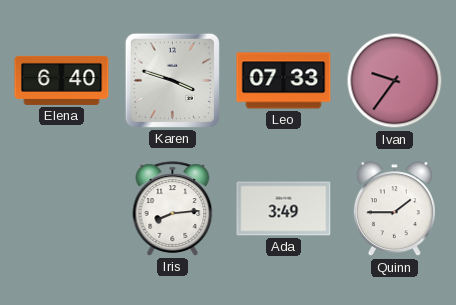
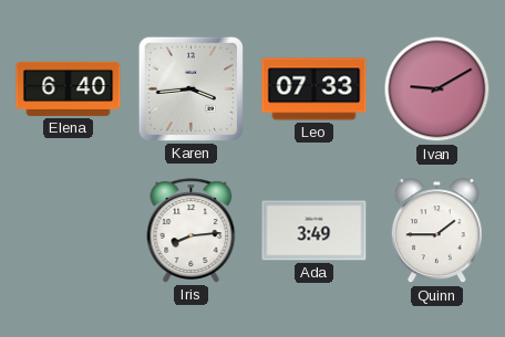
Karen: 3:48 -> 3:44 (190, 88)
Ivan: 9:36 -> 9:10 (437, 89)
